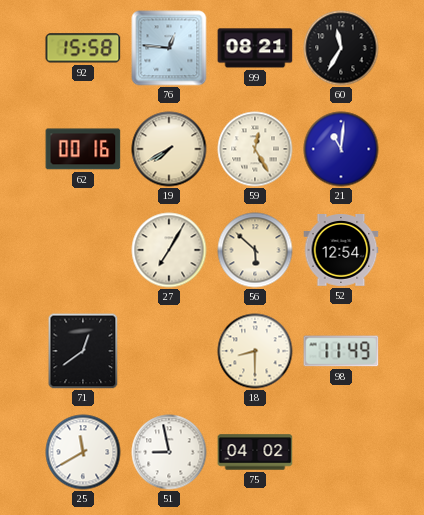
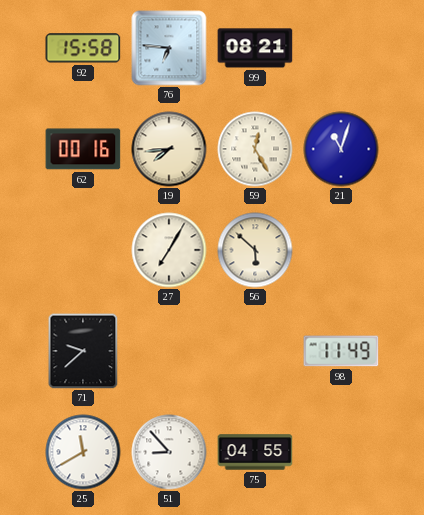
76: 12:46 -> 6:46 (169, 48)
60: 11:35 -> none (341, 48)
19: 7:40 -> 7:44 (169, 149)
21: 11:01 -> 11:03 (341, 149)
52: 12:54 -> none (341, 251)
71: 12:39 -> 9:38 (83, 351)
18: 8:30 -> none (255, 351)
51: 8:58 -> 8:53 (169, 452)
75: 04:02 -> 04:55 (255, 452)
